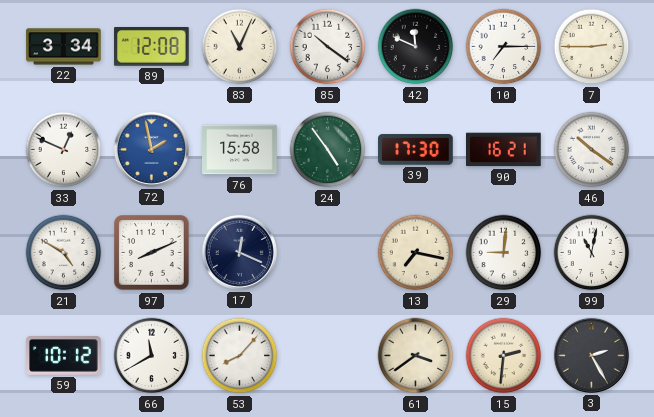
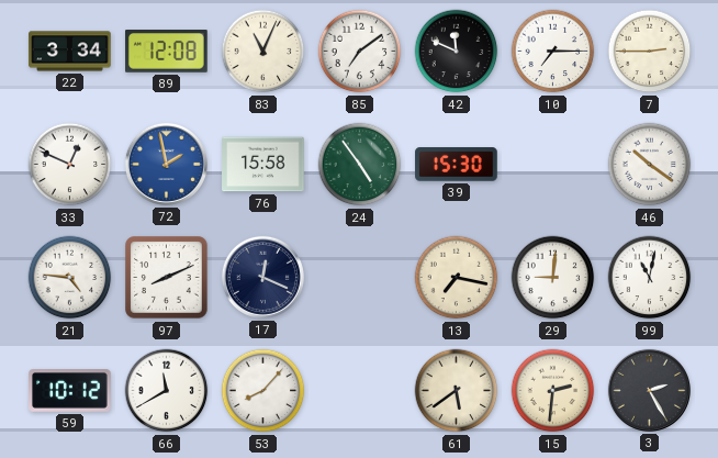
85: 10:21 -> 7:09 (360, 52)
39: 17:30 -> 15:30 (457, 165)
90: 16:21 -> none (504, 150)
21: 4:50 -> 4:46 (70, 278)
61: 3:39 -> 5:39 (457, 391)
